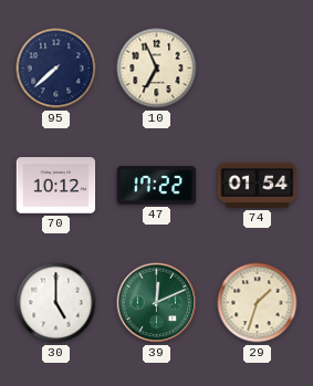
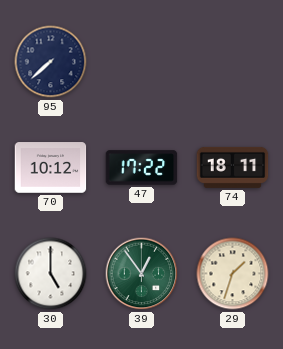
10: 6:56 -> none (157, 69)
74: 01:54 -> 18:11 (233, 167)
39: 12:11 -> 12:54 (142, 274)
